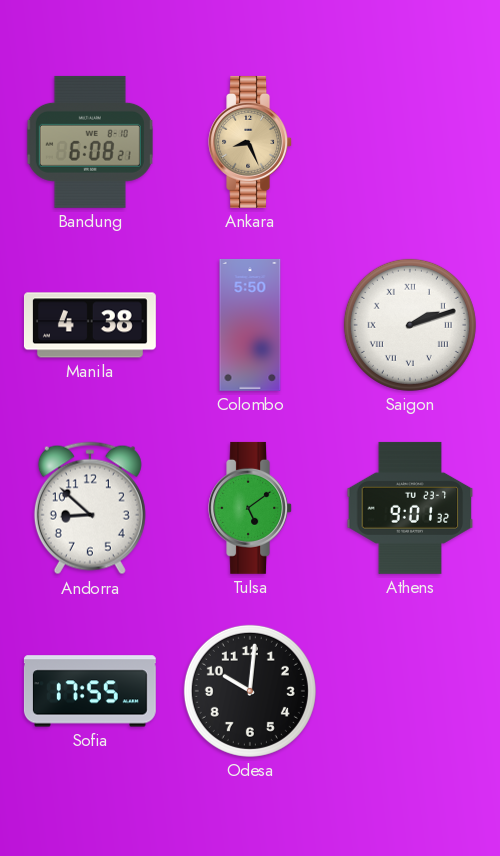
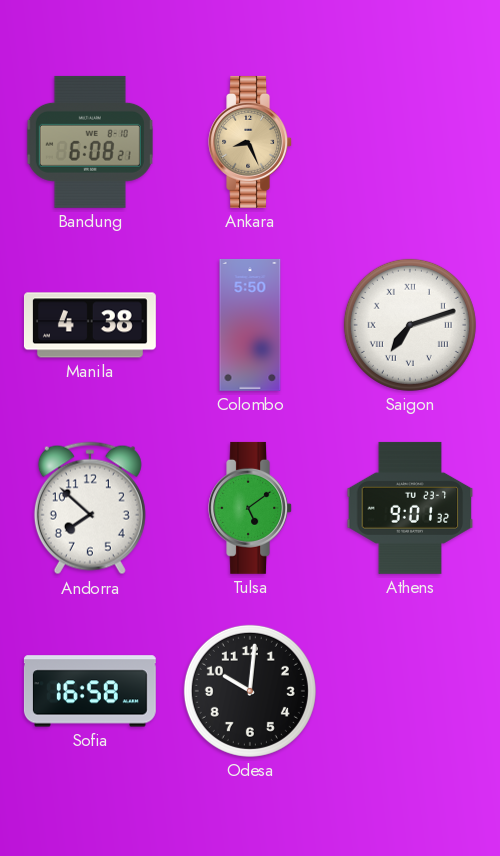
Saigon: 2:12 -> 7:12 (410, 325)
Andorra: 8:52 -> 7:52 (90, 508)
Sofia: 17:55 -> 16:58 (90, 691)
